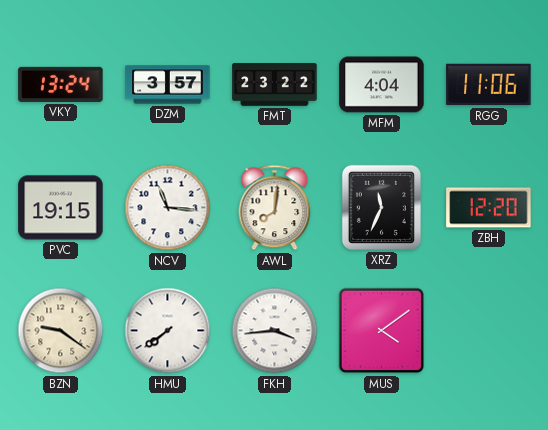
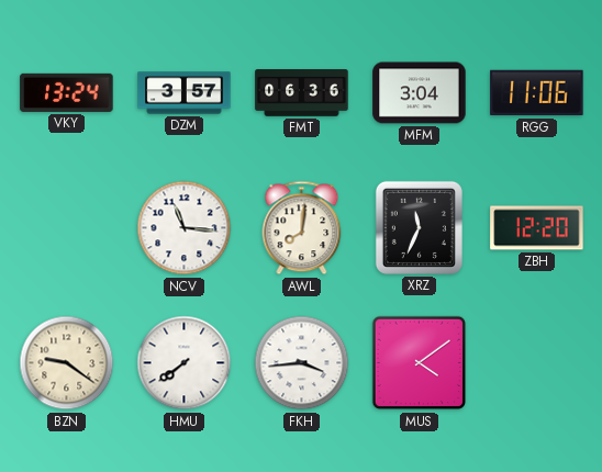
FMT: 23:22 -> 06:36 (302, 93)
MFM: 4:04 -> 3:04 (420, 93)
PVC: 19:15 -> none (61, 208)
